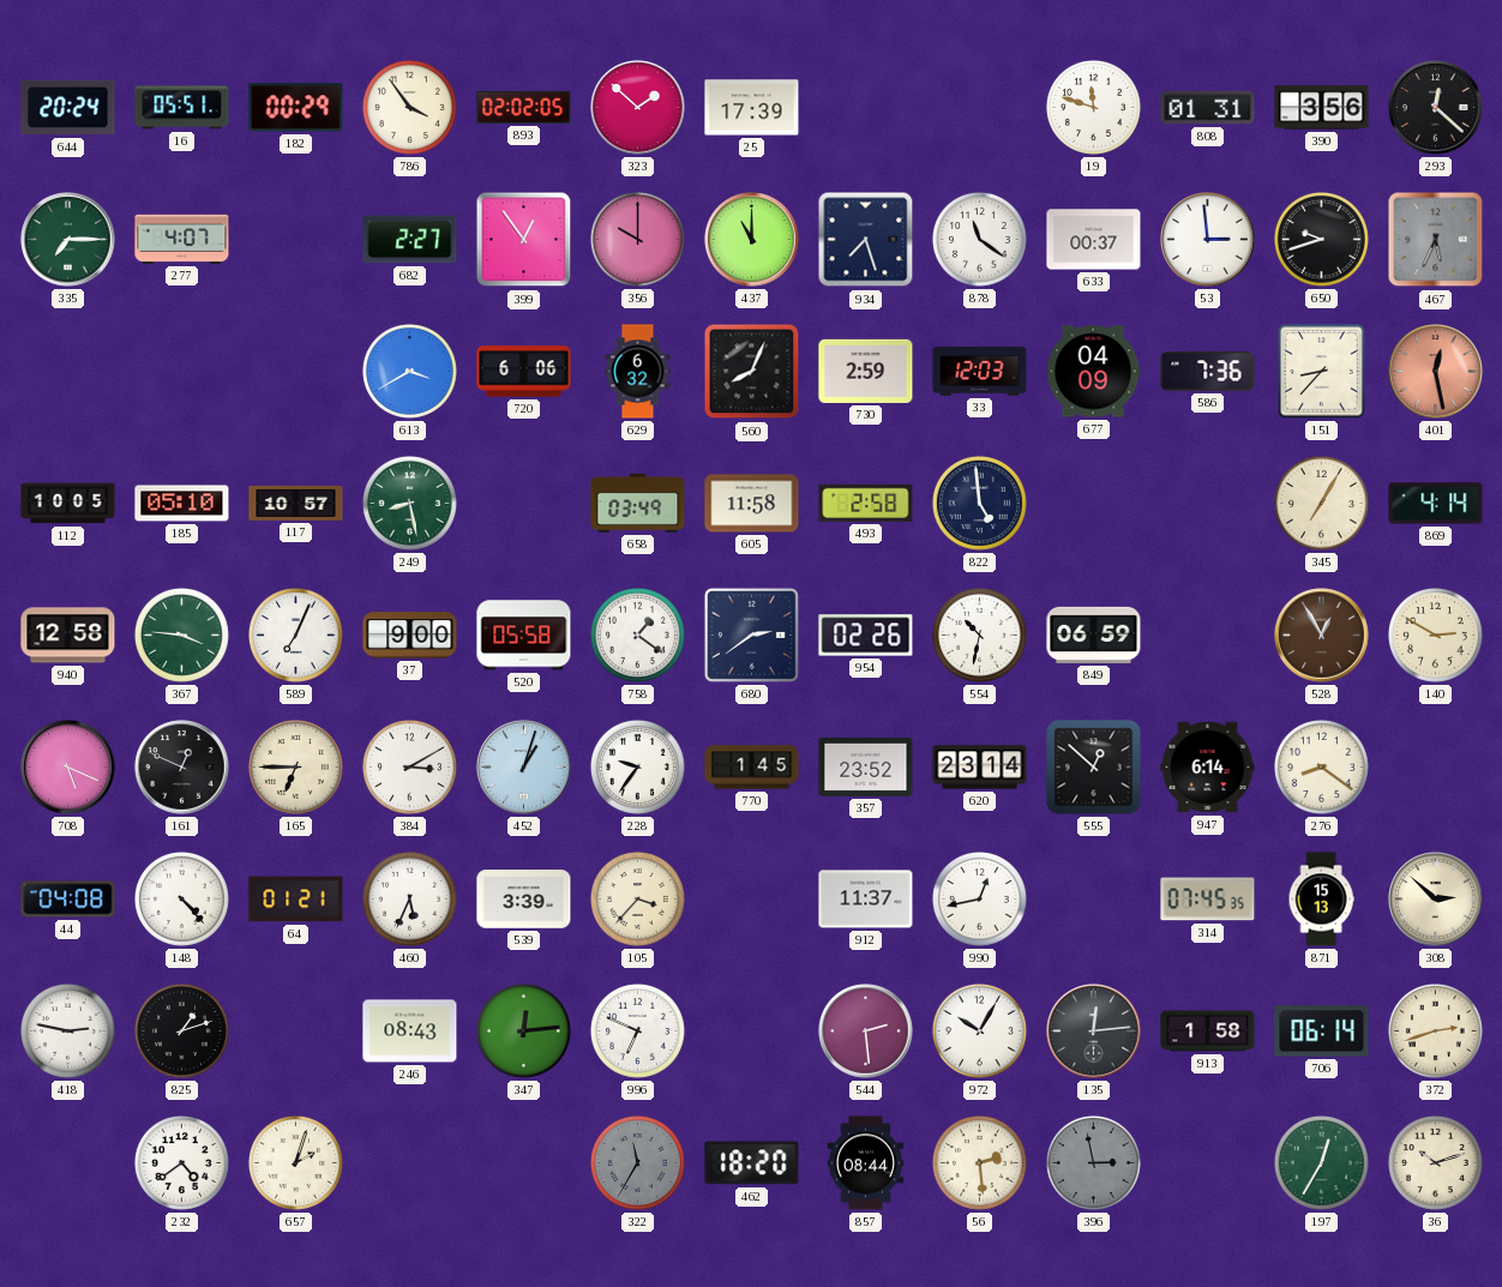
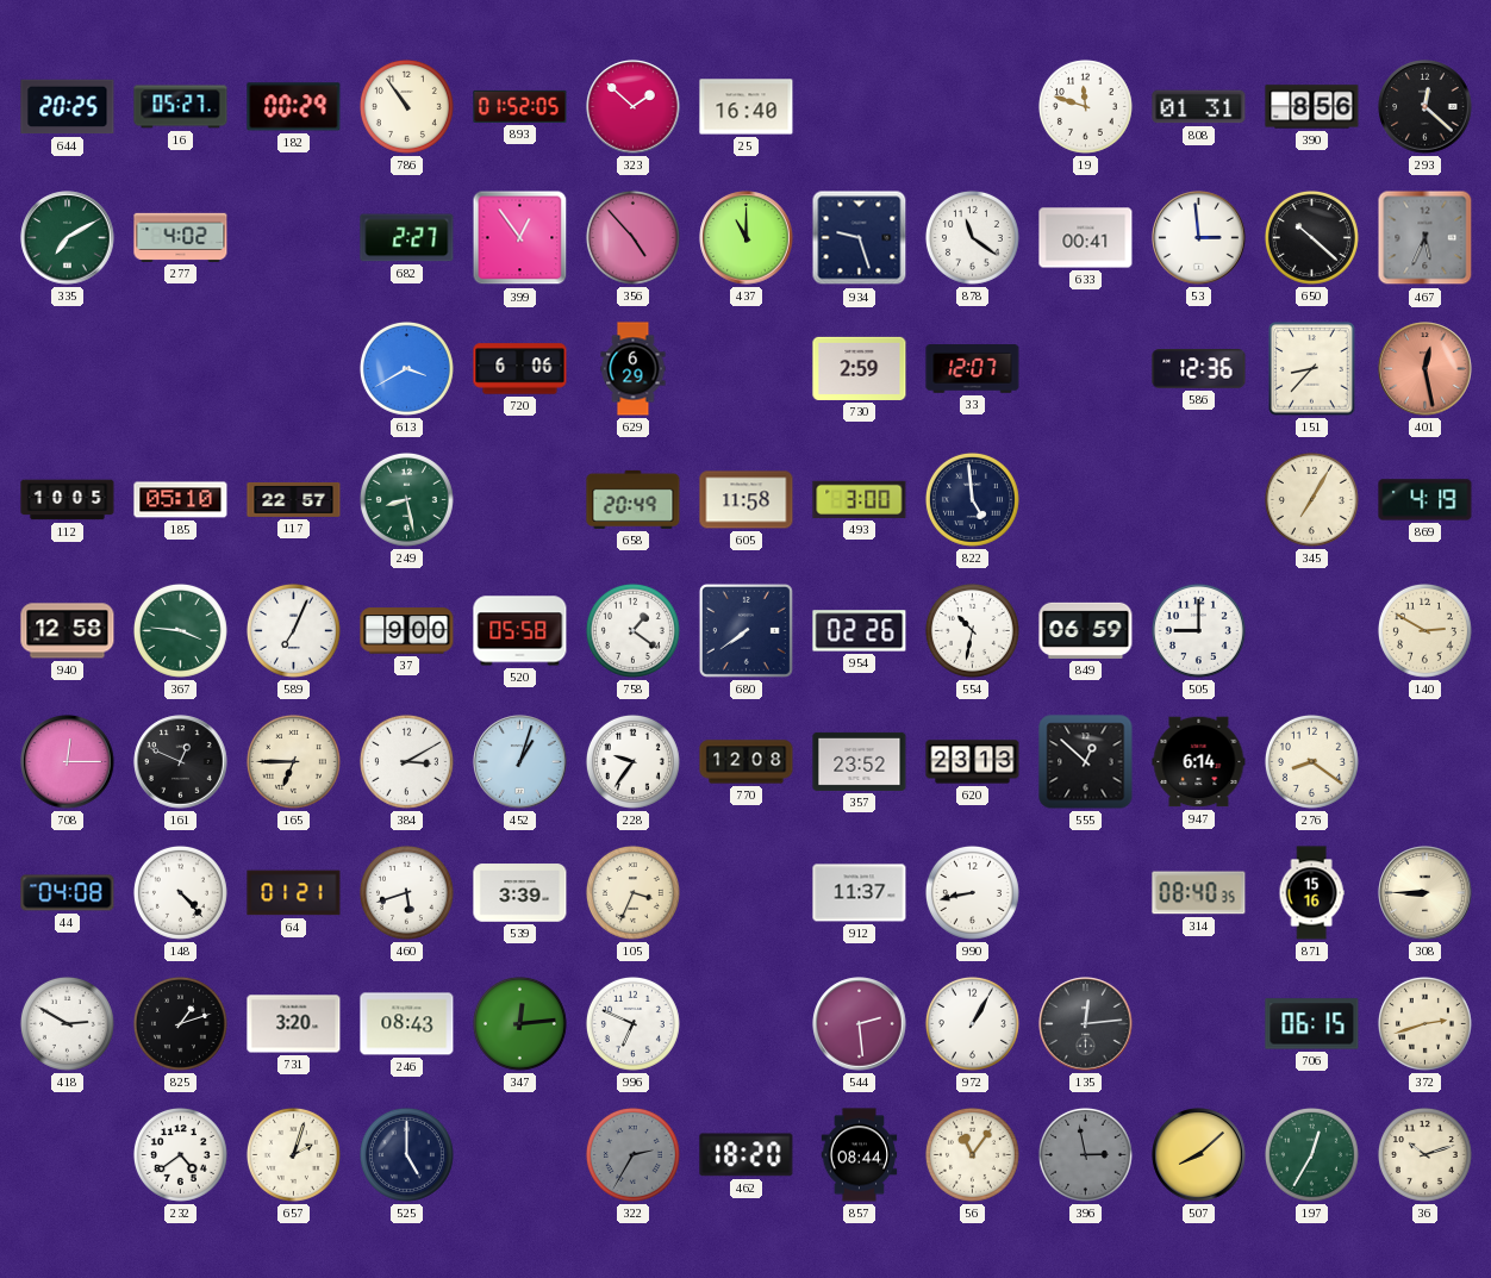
644: 20:24 -> 20:25 (68, 107)
16: 05:51 -> 05:27 (181, 107)
786: 3:54 -> 10:54 (406, 106)
893: 02:02 -> 01:52 (520, 106)
25: 17:39 -> 16:40 (747, 107)
390: 3:56 -> 8:56 (1312, 107)
335: 7:15 -> 7:10 (68, 238)
277: 4:07 -> 4:02 (181, 237)
356: 10:00 -> 4:53 (632, 237)
934: 7:27 -> 9:27 (860, 238)
633: 00:37 -> 00:41 (1086, 238)
650: 9:42 -> 10:22 (1311, 237)
629: 6:32 -> 6:29 (634, 369)
560: 8:04 -> none (752, 372)
33: 12:03 -> 12:07 (973, 369)
677: 04:09 -> none (1093, 372)
586: 7:36 -> 12:36 (1199, 369)
117: 10:57 -> 22:57 (294, 499)
658: 03:49 -> 20:49 (634, 499)
493: 2:58 -> 3:00 (860, 499)
869: 4:14 -> 4:19 (1426, 500)
680: 2:39 -> 7:39 (745, 630)
505: none -> 9:00 (1198, 630)
528: 12:55 -> none (1322, 636)
708: 5:19 -> 12:15 (68, 762)
770: 1:45 -> 12:08 (747, 762)
620: 23:14 -> 23:13 (973, 762)
460: 5:34 -> 5:42 (406, 892)
105: 3:37 -> 3:34 (632, 892)
990: 12:43 -> 8:43 (972, 892)
314: 07:45 -> 08:40 (1199, 893)
871: 15:13 -> 15:16 (1311, 893)
308: 2:52 -> 8:45 (1426, 893)
418: 2:47 -> 2:50 (67, 1023)
731: none -> 3:20 (294, 1024)
972: 10:05 -> 1:05 (972, 1023)
913: 1:58 -> none (1208, 1032)
706: 06:14 -> 06:15 (1312, 1024)
525: none -> 5:00 (406, 1154)
322: 11:35 -> 2:35 (632, 1154)
56: 2:29 -> 11:06 (972, 1154)
507: none -> 8:08 (1199, 1155)
